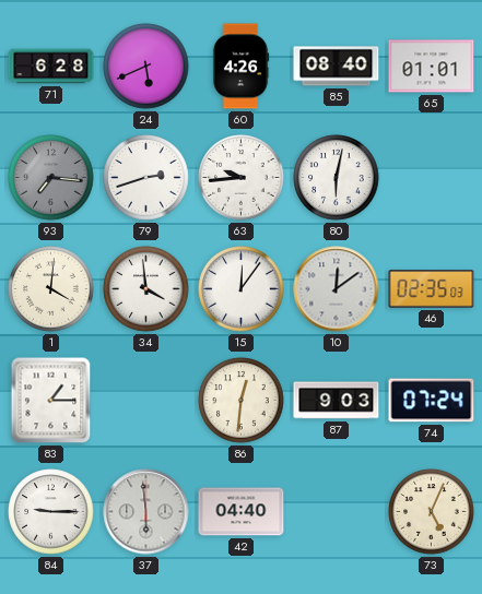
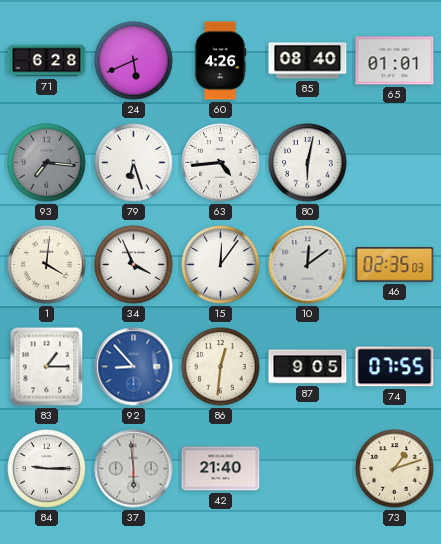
79: 2:42 -> 6:27 (134, 163)
63: 9:44 -> 4:44 (221, 163)
34: 3:59 -> 3:56 (134, 265)
92: none -> 8:53 (134, 367)
87: 9:03 -> 9:05 (308, 367)
74: 07:24 -> 07:55 (395, 367)
42: 04:40 -> 21:40 (221, 469)
73: 5:04 -> 1:12 (395, 469)
